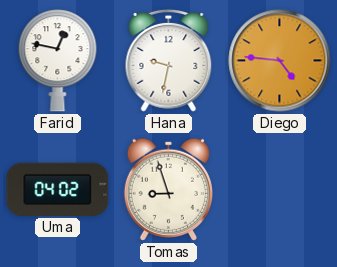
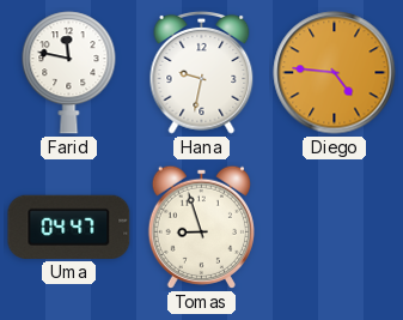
Farid: 12:47 -> 11:47 (69, 73)
Uma: 04:02 -> 04:47 (69, 227)
